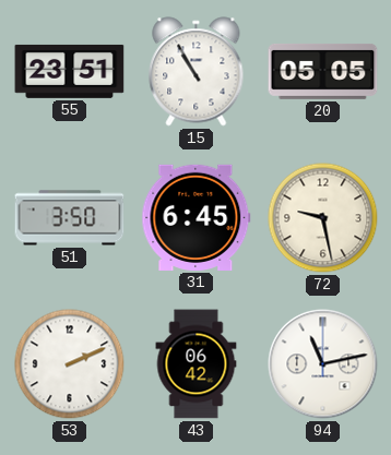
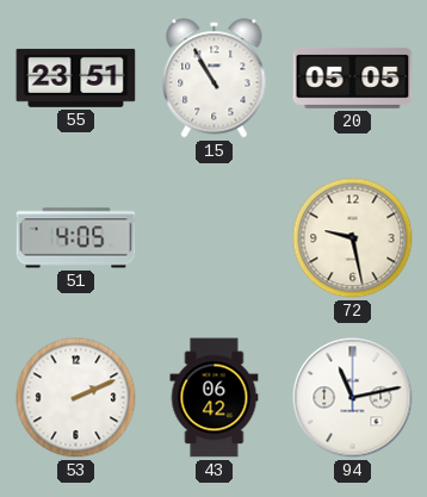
51: 3:50 -> 4:05 (76, 238)
31: 6:45 -> none (197, 217)
